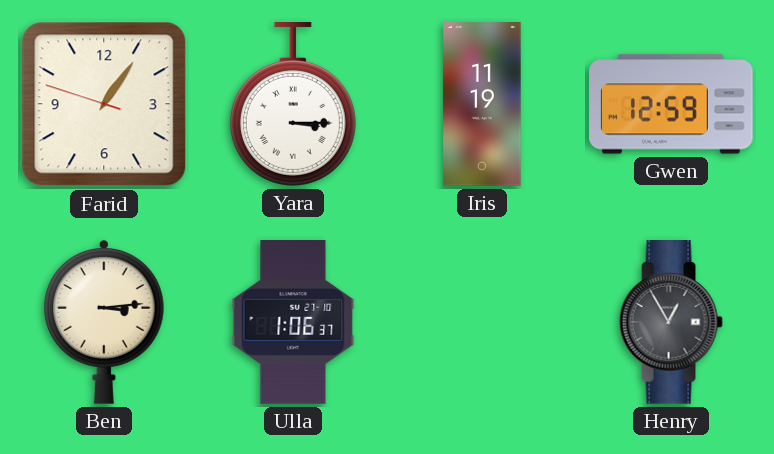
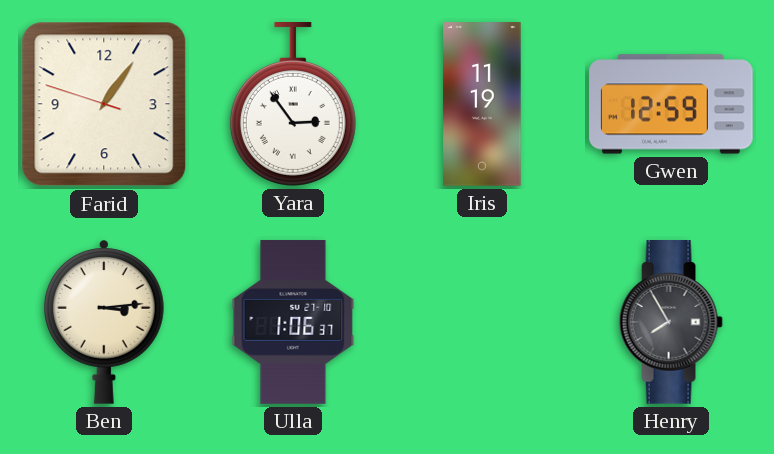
Yara: 3:15 -> 2:54 (293, 105)
Henry: 12:55 -> 7:55 (671, 323)
